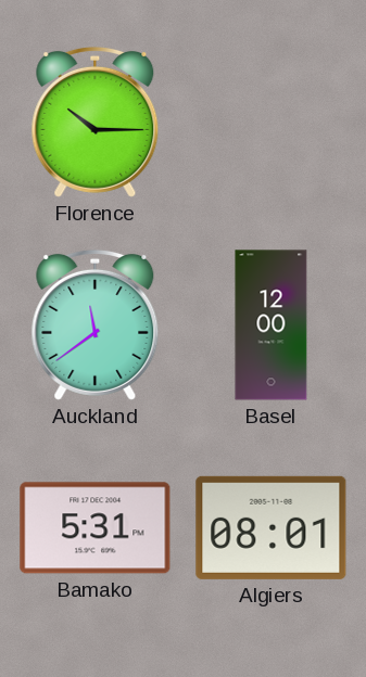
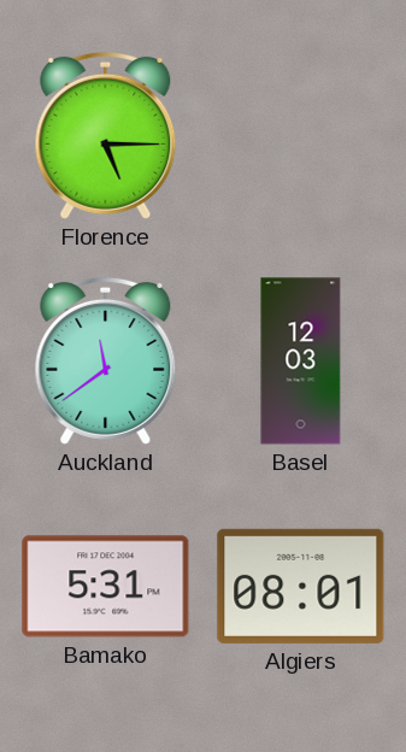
Florence: 10:15 -> 5:15 (106, 135)
Basel: 12:00 -> 12:03 (301, 362)
